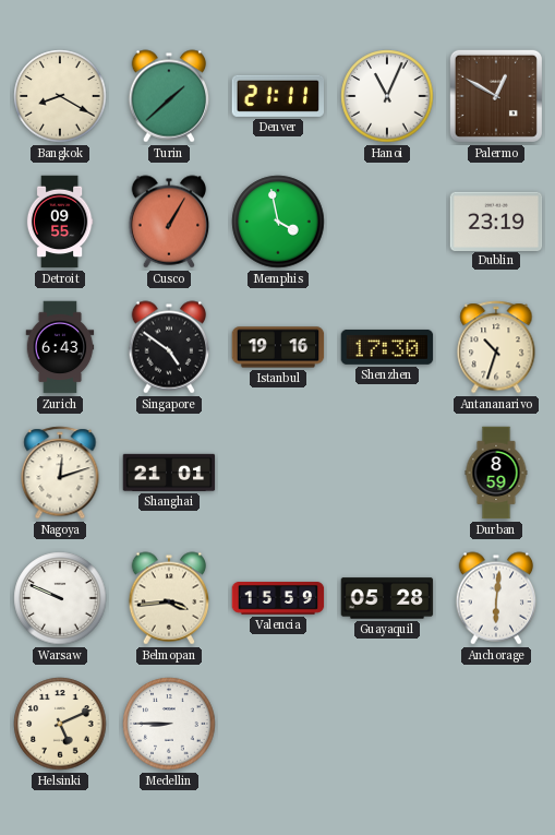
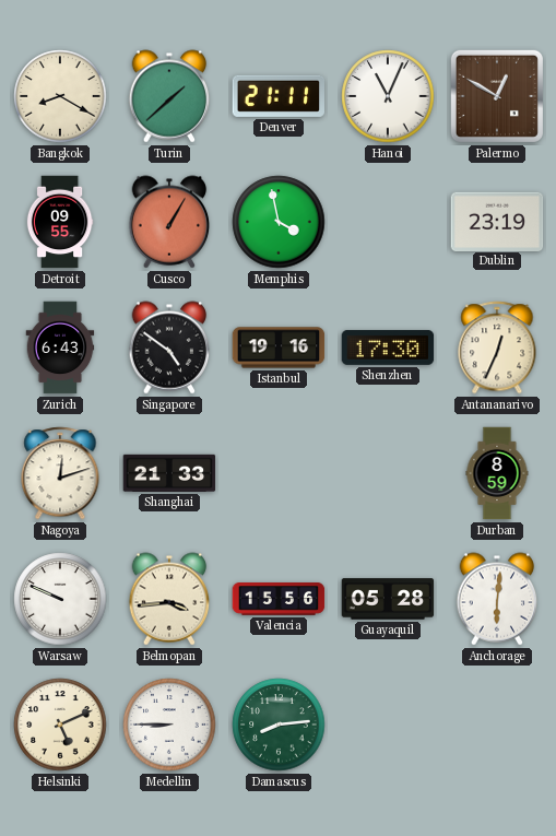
Antananarivo: 10:33 -> 12:34 (497, 348)
Shanghai: 21:01 -> 21:33 (169, 473)
Valencia: 15:59 -> 15:56 (279, 600)
Damascus: none -> 8:14 (279, 725)
